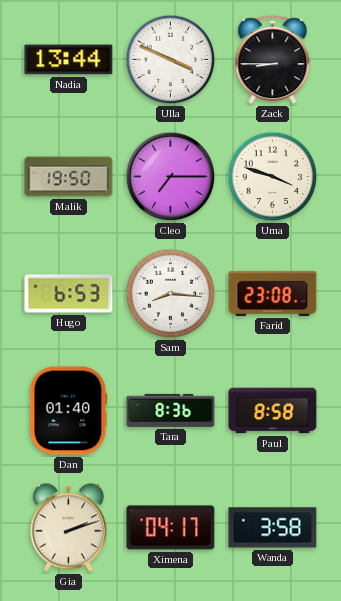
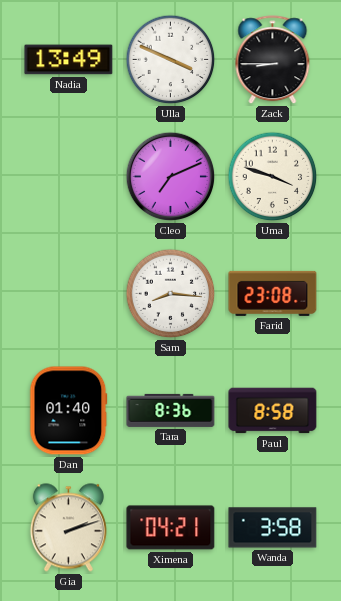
Nadia: 13:44 -> 13:49 (69, 60)
Malik: 19:50 -> none (69, 177)
Cleo: 7:15 -> 7:11 (171, 177)
Hugo: 6:53 -> none (69, 294)
Ximena: 04:17 -> 04:21 (171, 528)
